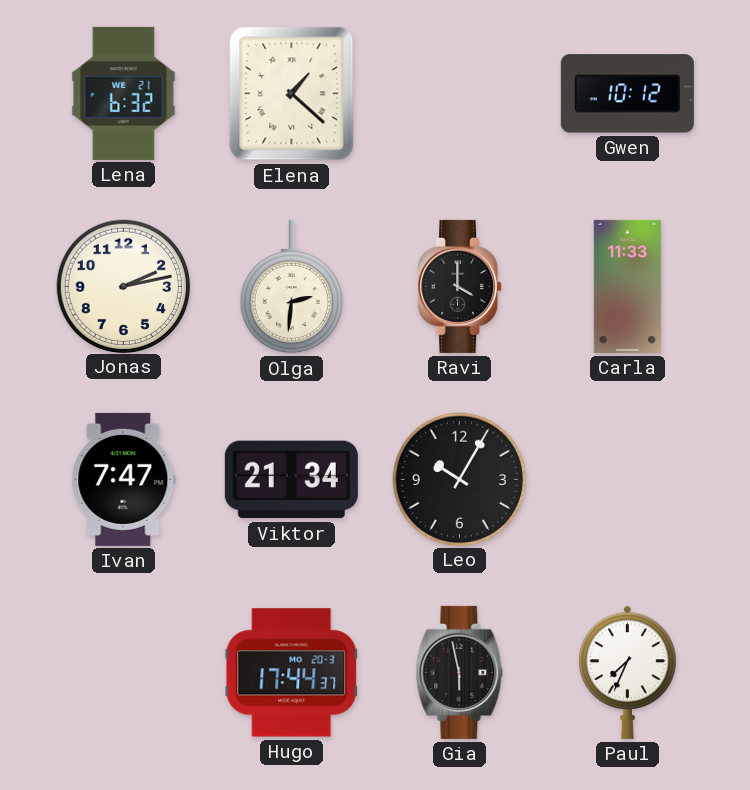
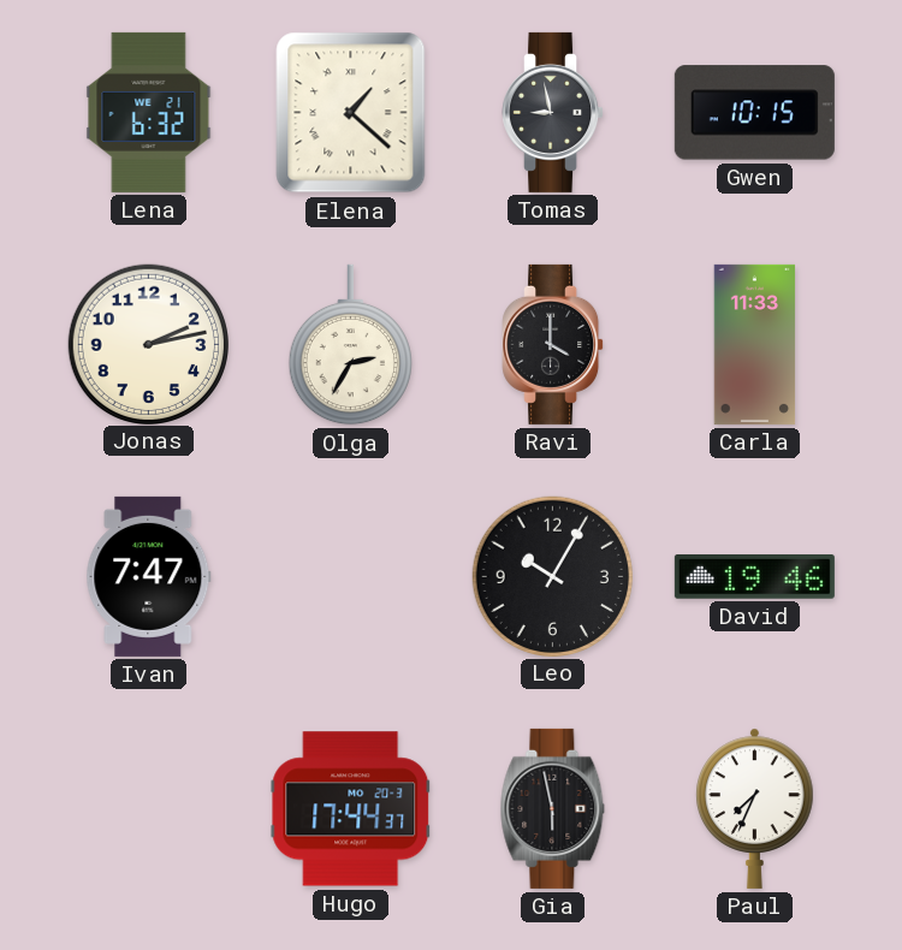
Tomas: none -> 8:58 (553, 112)
Gwen: 10:12 -> 10:15 (754, 113)
Olga: 2:31 -> 2:35 (350, 345)
Viktor: 21:34 -> none (291, 480)
David: none -> 19:46 (754, 577)
